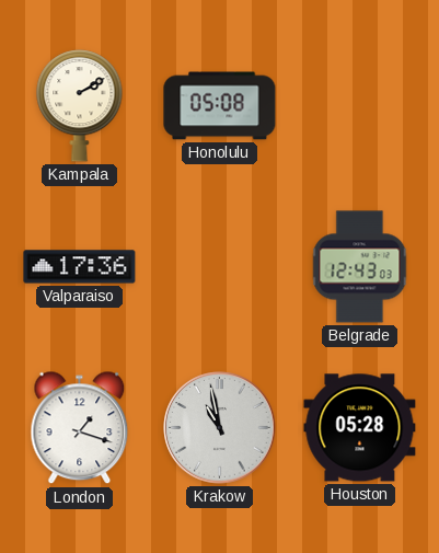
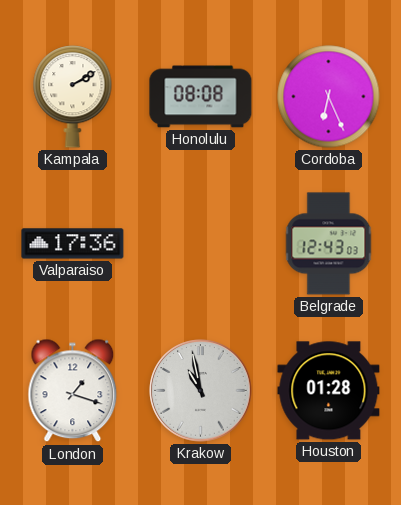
Honolulu: 05:08 -> 08:08 (201, 97)
Cordoba: none -> 6:26 (329, 97)
Houston: 05:28 -> 01:28 (329, 391)
